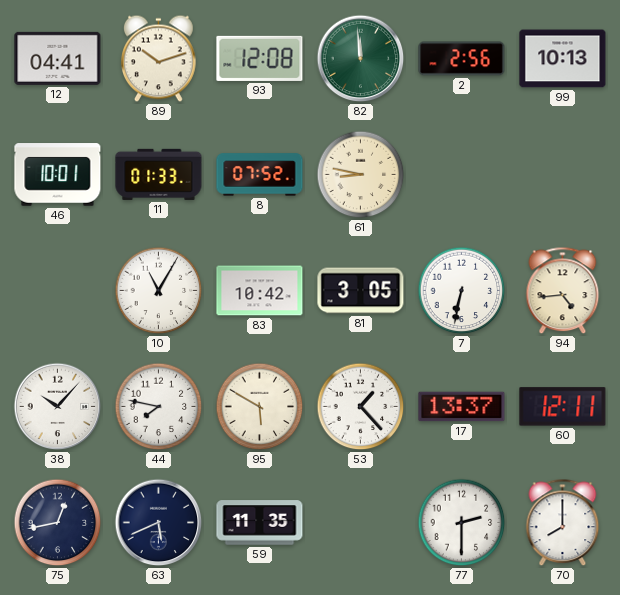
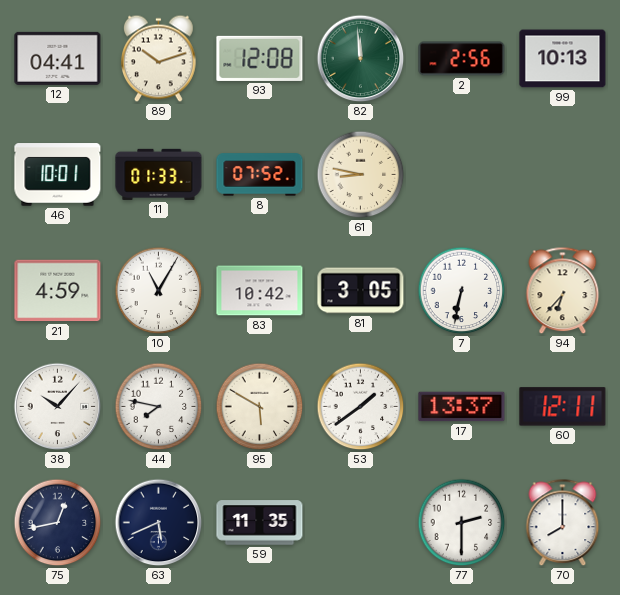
21: none -> 4:59 (58, 291)
94: 4:44 -> 6:37 (563, 291)
53: 1:23 -> 1:39 (361, 407)
